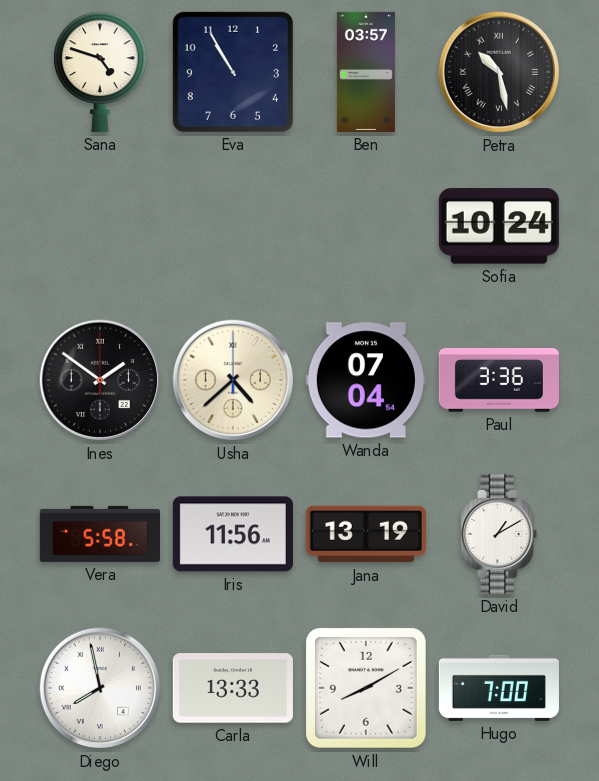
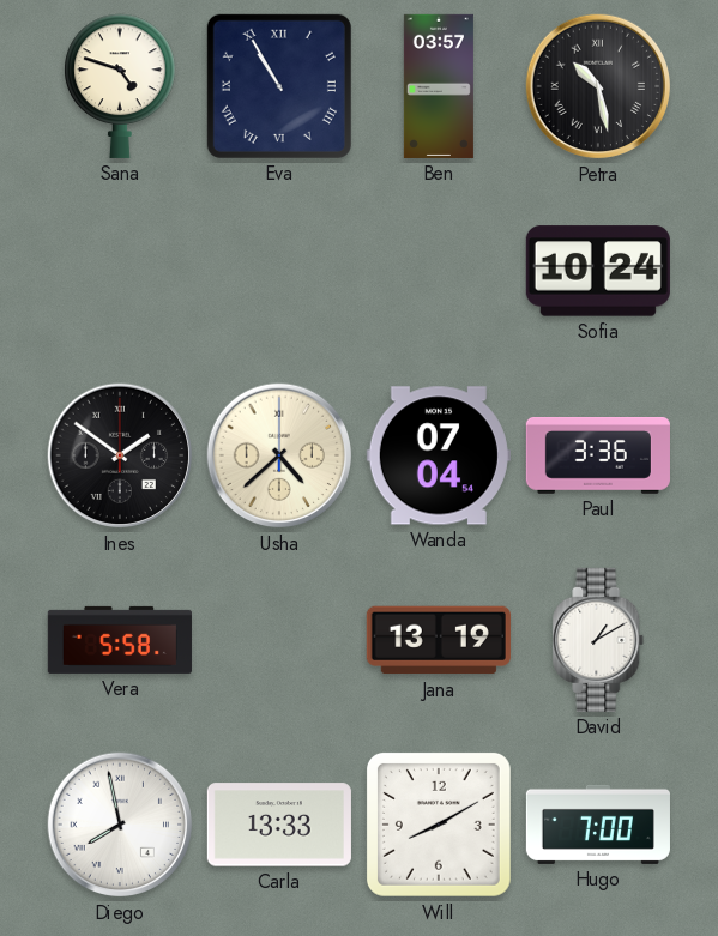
Eva numerals: Arabic -> Roman (279, 86)
Iris: 11:56 -> none (233, 534)
